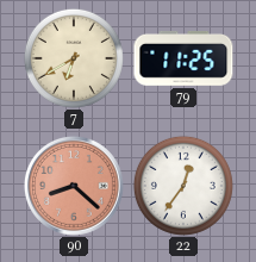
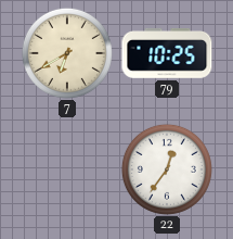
79: 11:25 -> 10:25 (167, 53)
90: 8:22 -> none (74, 186)
